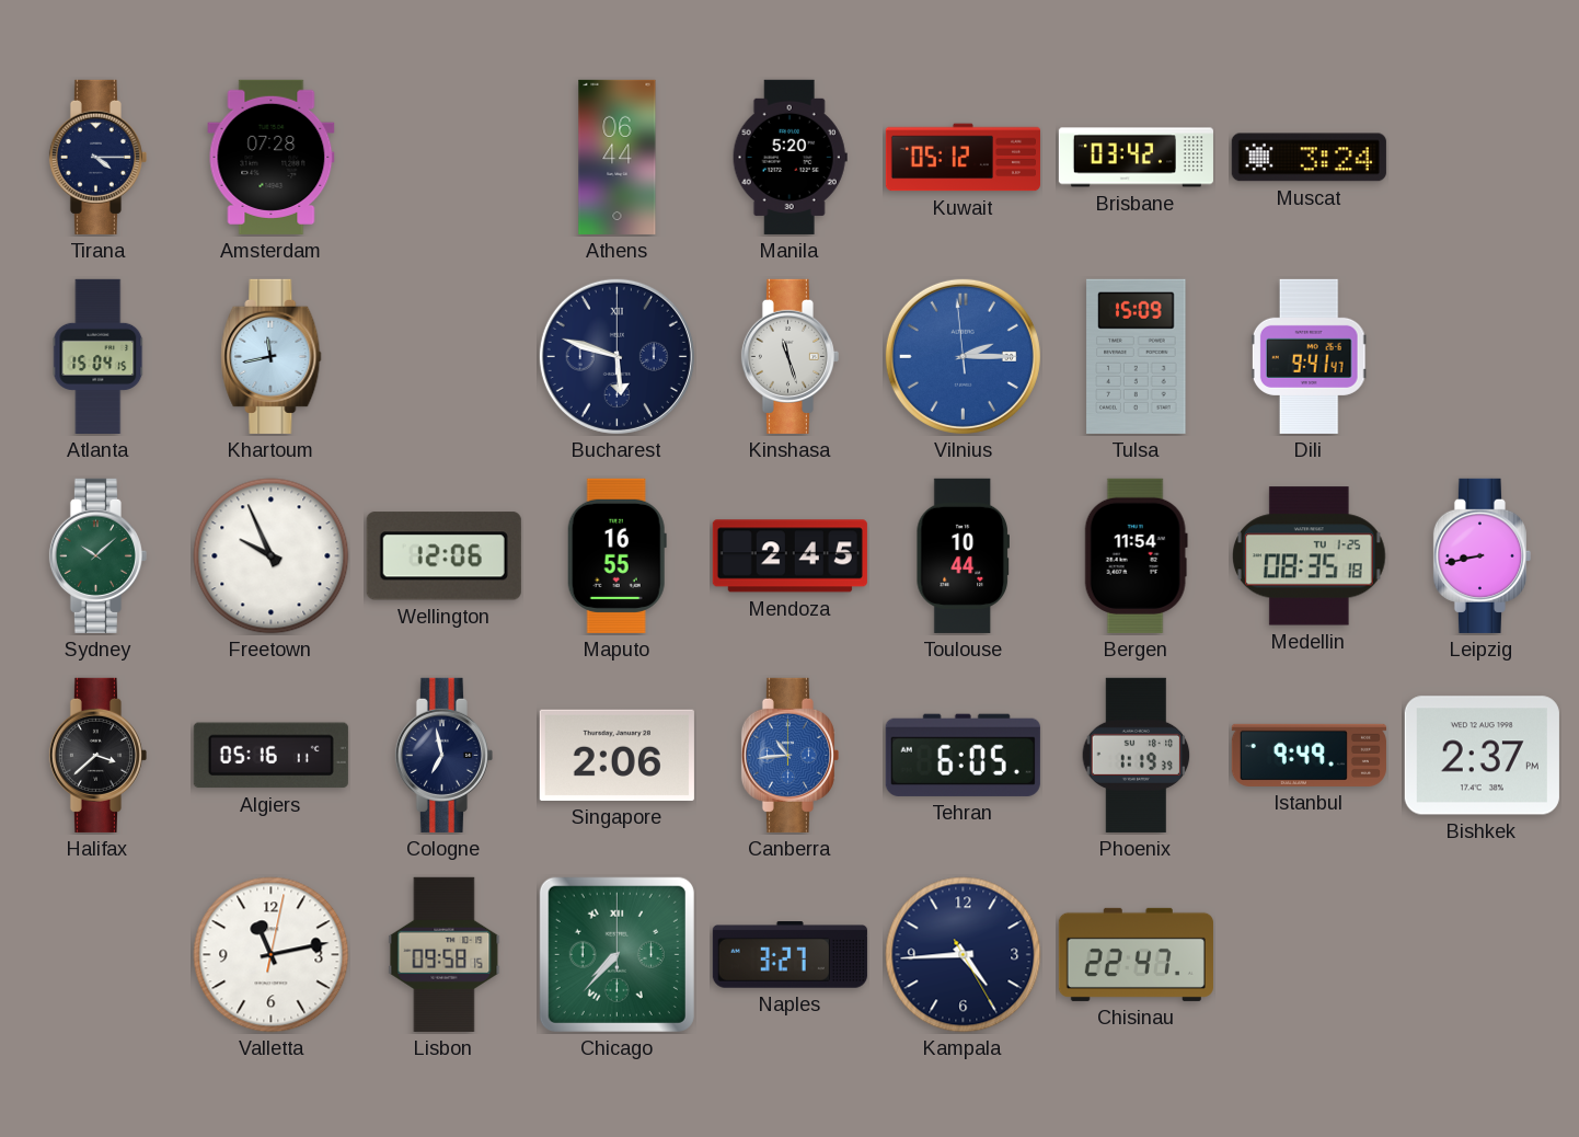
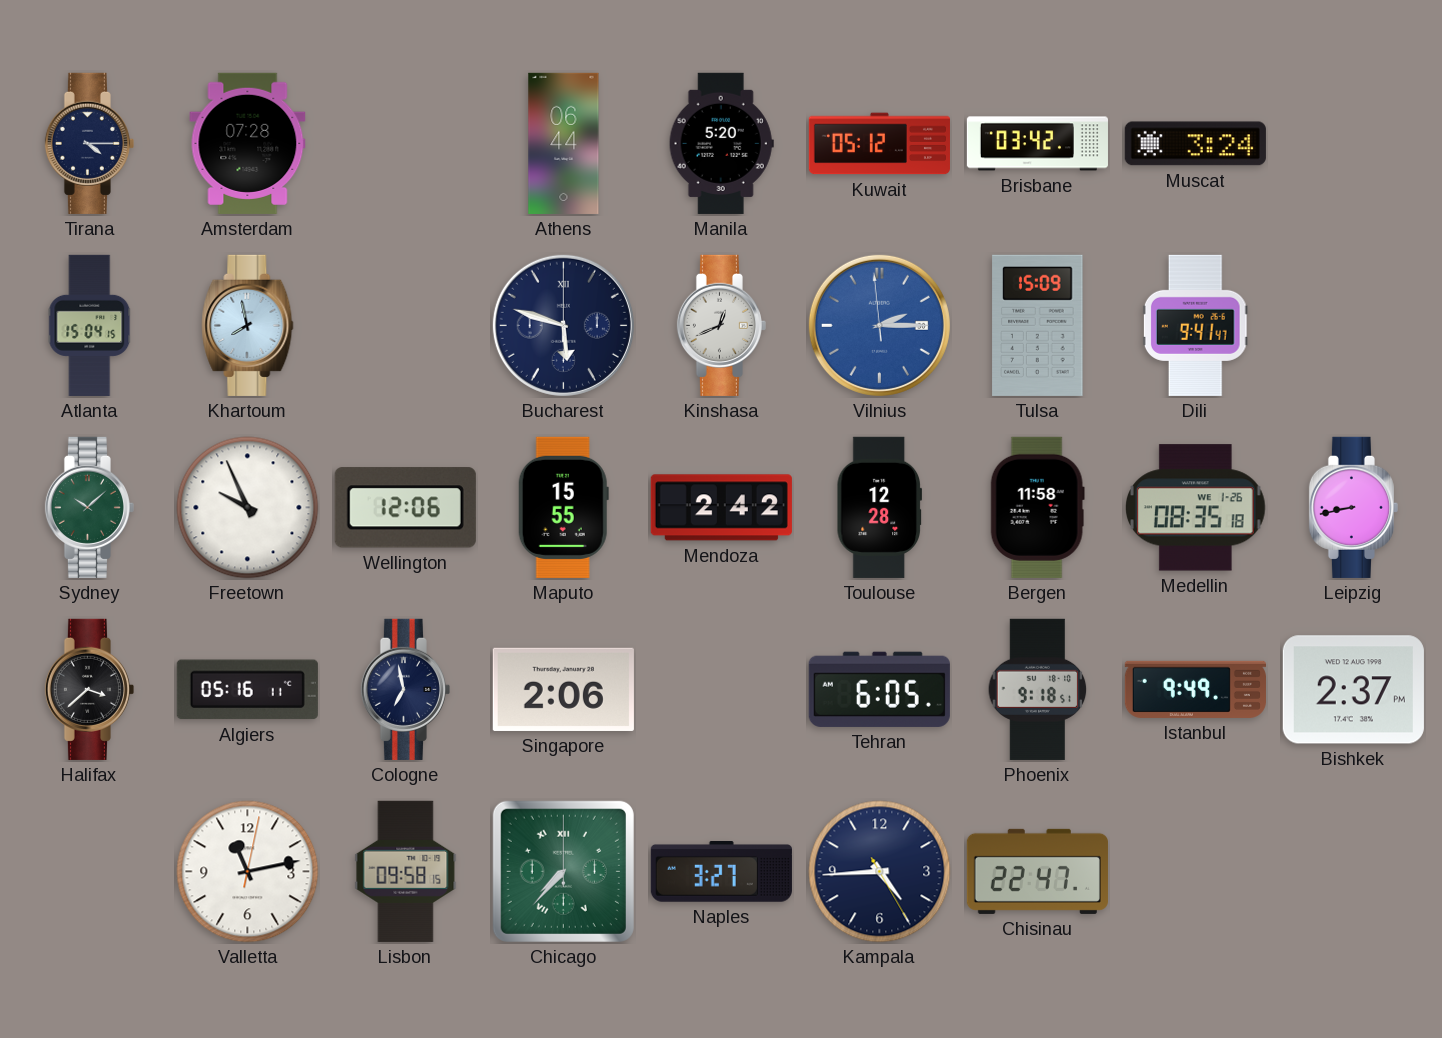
Khartoum: 11:43 -> 7:58 (248, 325)
Kinshasa: 11:27 -> 12:41 (721, 325)
Maputo: 16:55 -> 15:55 (563, 507)
Mendoza: 2:45 -> 2:42 (721, 508)
Toulouse: 10:44 -> 12:28 (879, 507)
Bergen: 11:54 -> 11:58 (1037, 507)
Medellin date: TU 1-25 -> WE 1-26 (1196, 508)
Canberra: 10:44 -> none (789, 755)
Phoenix: 1:19 -> 9:18 (1038, 689)
